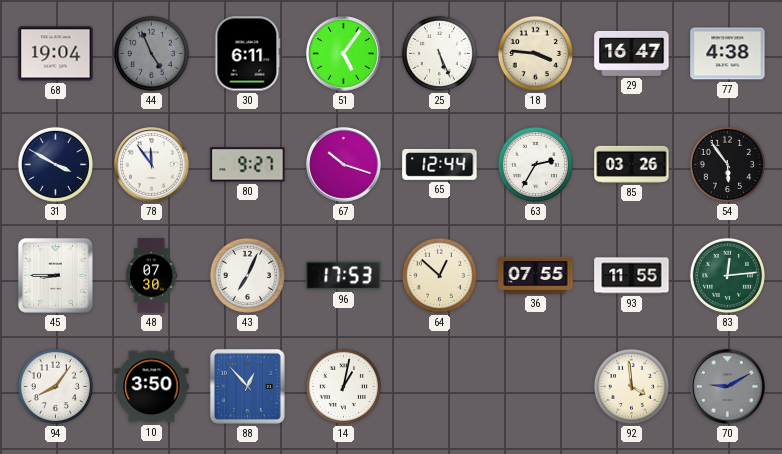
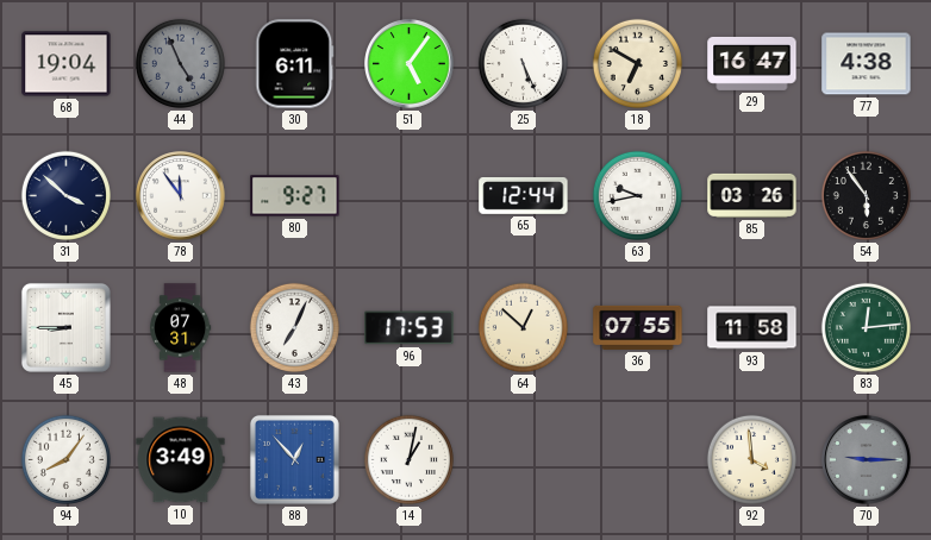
18: 3:46 -> 6:50 (637, 63)
31: 3:50 -> 3:52 (65, 195)
67: 10:18 -> none (344, 165)
63: 2:35 -> 9:43 (637, 195)
48: 07:30 -> 07:31 (181, 328)
93: 11:55 -> 11:58 (752, 328)
10: 3:50 -> 3:49 (181, 460)
70: 9:10 -> 9:15 (867, 460)
